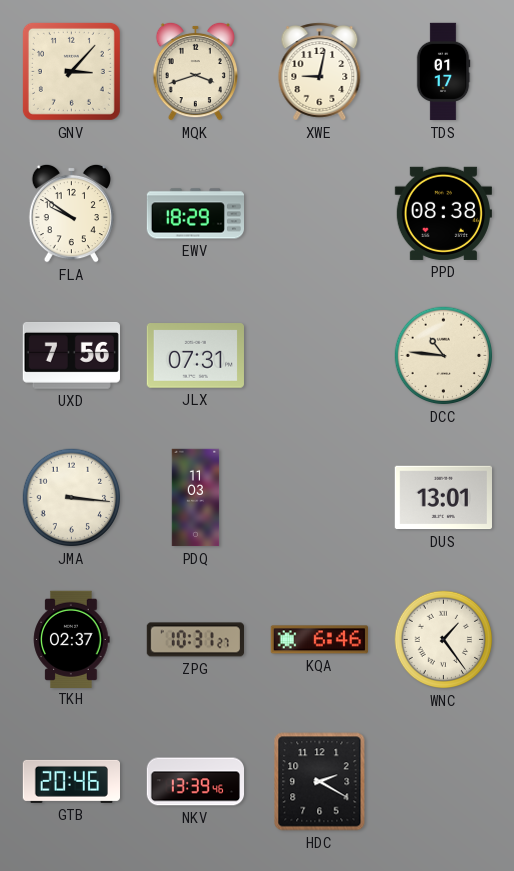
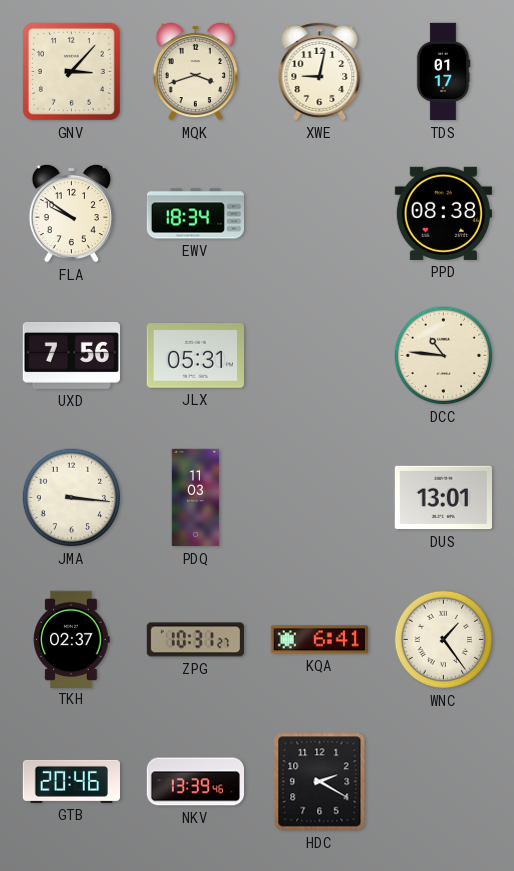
EWV: 18:29 -> 18:34 (195, 214)
JLX: 07:31 -> 05:31 (195, 356)
KQA: 6:46 -> 6:41 (319, 640)
